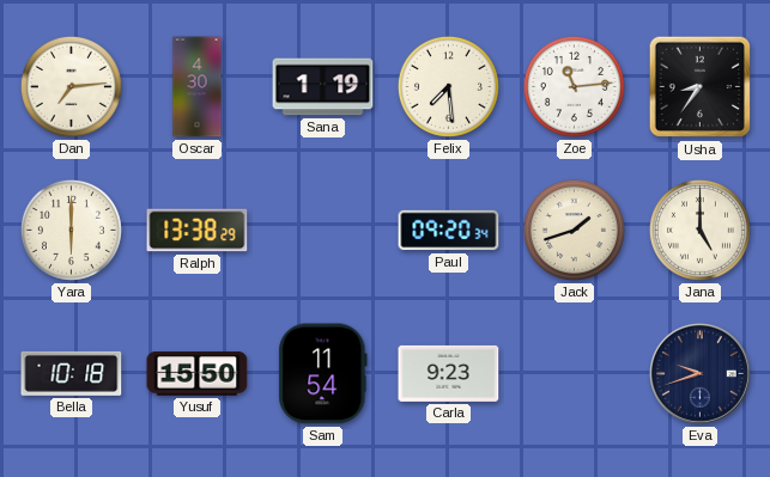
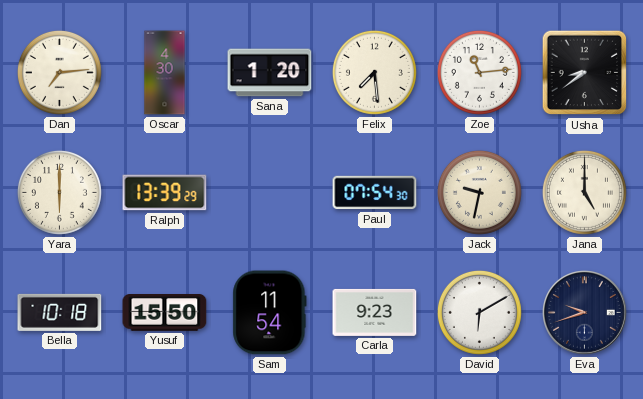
Sana: 1:19 -> 1:20 (270, 73)
Usha: 8:36 -> 8:39 (585, 73)
Ralph: 13:38 -> 13:39 (165, 193)
Paul: 09:20 -> 07:54 (375, 193)
Jack: 1:42 -> 9:32 (479, 192)
David: none -> 6:10 (479, 312)
